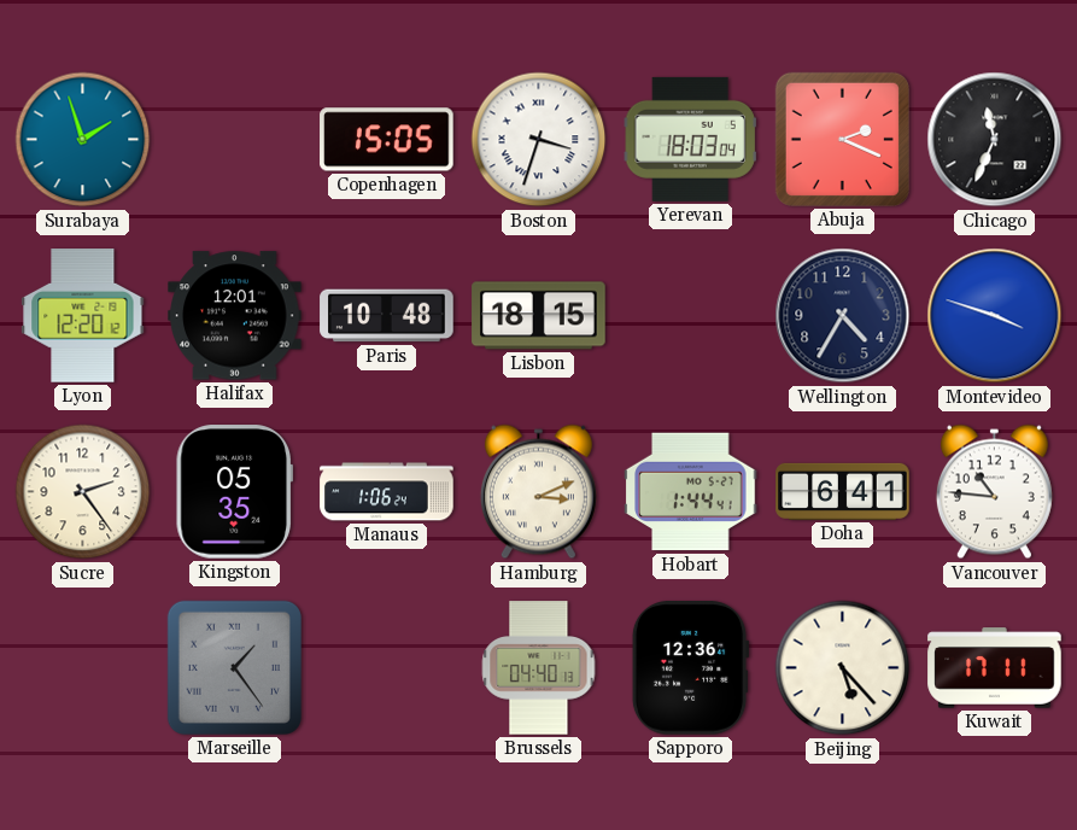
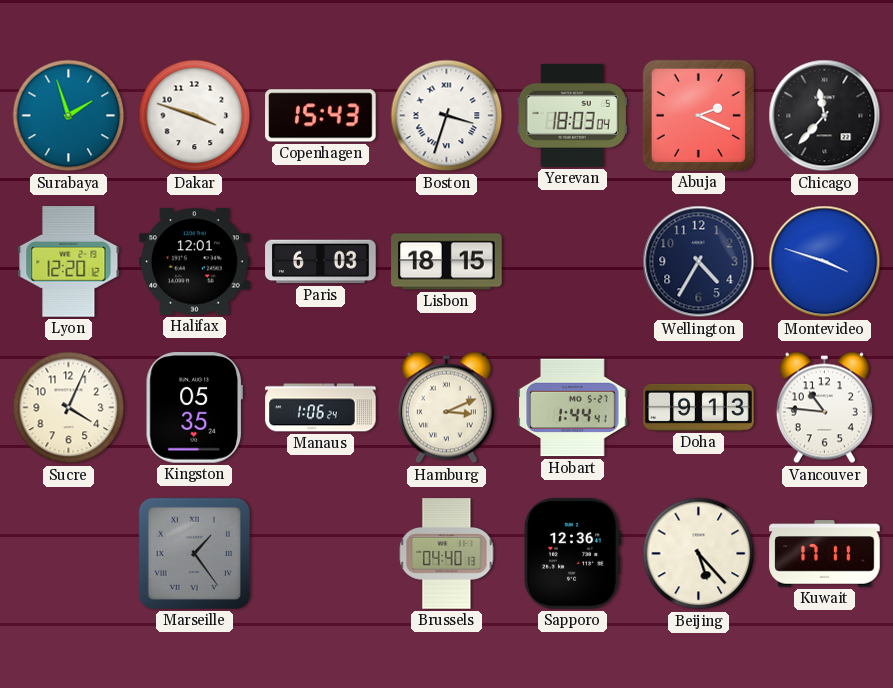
Dakar: none -> 3:48 (195, 116)
Copenhagen: 15:05 -> 15:43 (321, 116)
Chicago: 11:34 -> 11:37 (825, 116)
Paris: 10:48 -> 6:03 (321, 262)
Sucre: 2:24 -> 4:04 (69, 408)
Doha: 6:41 -> 9:13 (699, 407)
